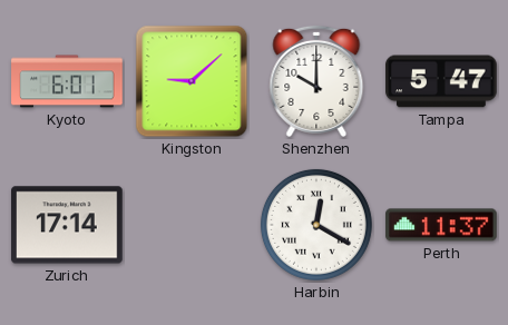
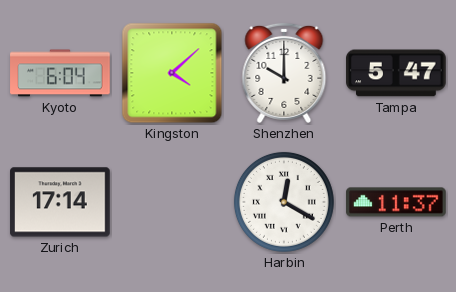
Kyoto: 6:01 -> 6:04 (60, 73)
Kingston: 9:08 -> 4:08 (172, 73)
